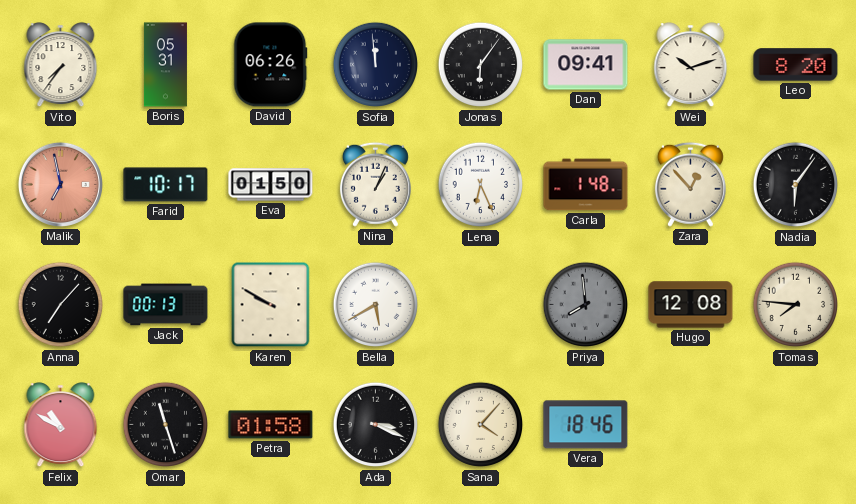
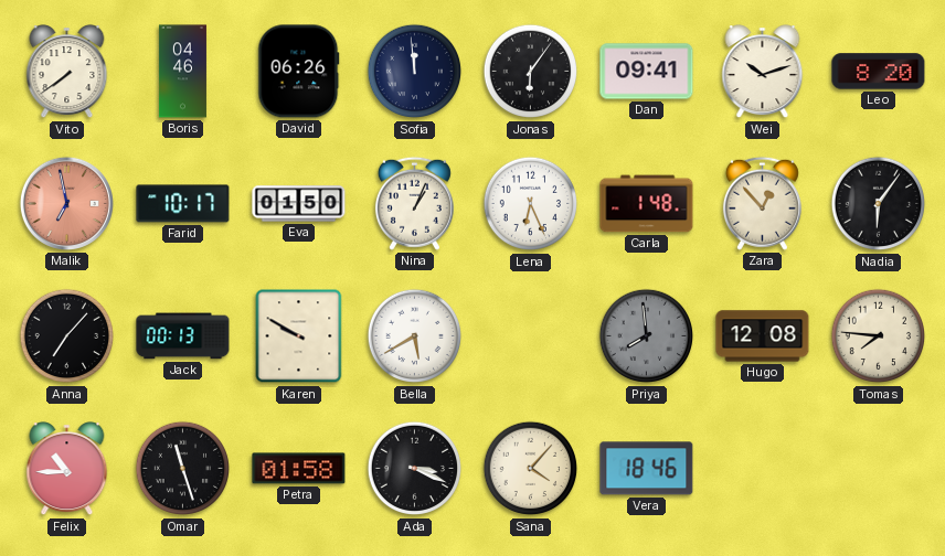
Vito: 7:36 -> 7:39 (67, 72)
Boris: 05:31 -> 04:46 (182, 72)
Felix: 10:50 -> 10:45 (67, 469)
